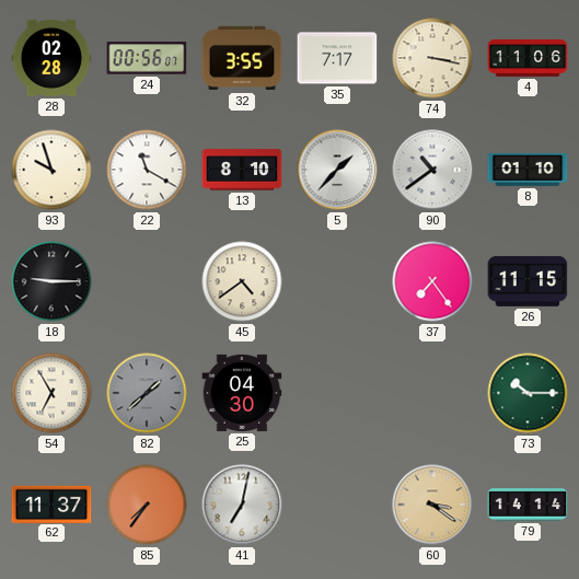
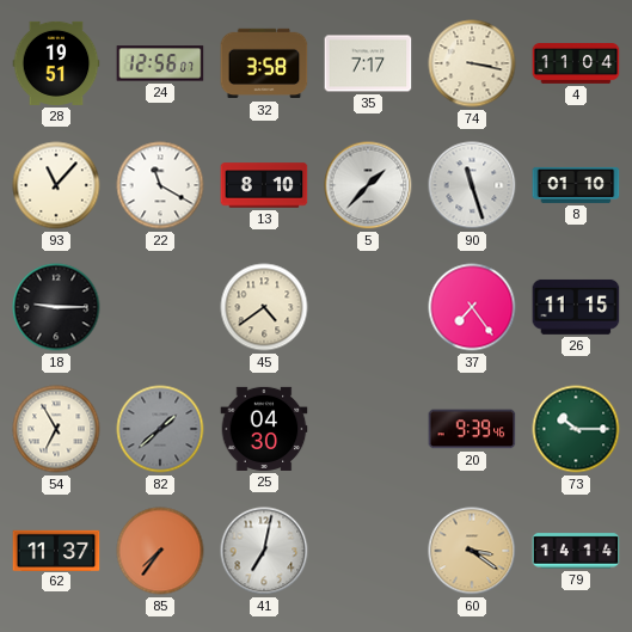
28: 02:28 -> 19:51 (56, 63)
24: 00:56 -> 12:56 (160, 63)
32: 3:55 -> 3:58 (264, 63)
4: 11:06 -> 11:04 (576, 65)
93: 9:57 -> 11:07 (56, 185)
90: 10:39 -> 11:27 (472, 185)
20: none -> 9:39 (472, 429)
